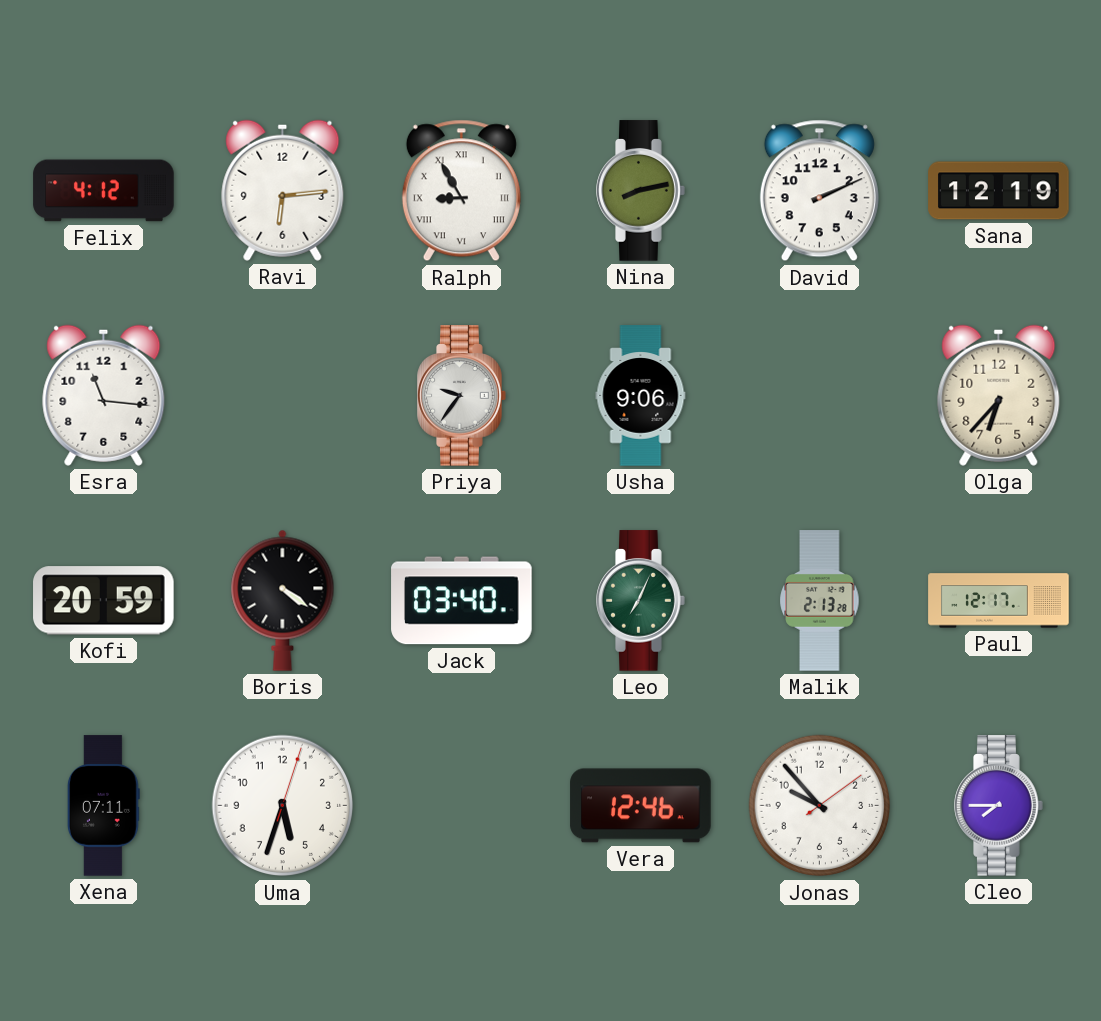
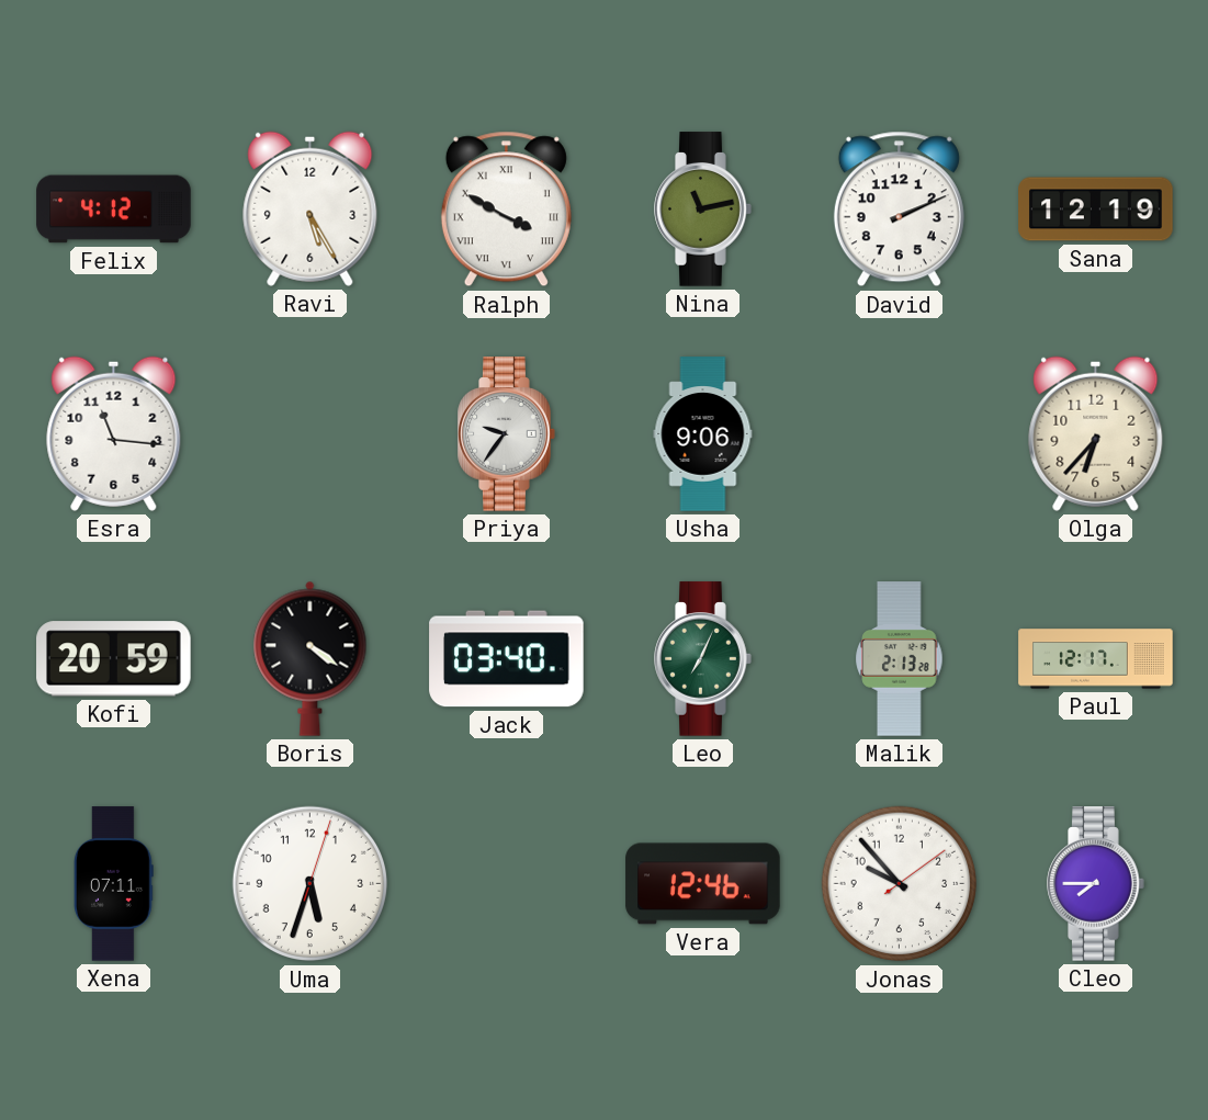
Ravi: 6:14 -> 5:25 (311, 208)
Ralph: 8:55 -> 3:50 (506, 210)
Nina: 8:13 -> 11:13 (703, 210)
